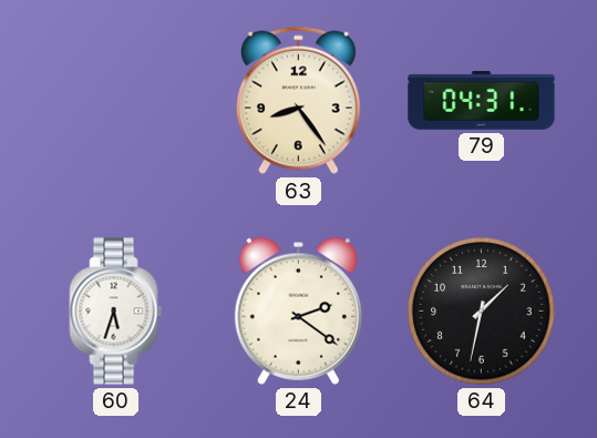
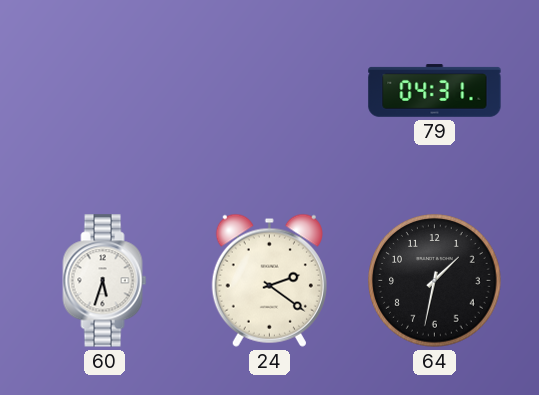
63: 8:24 -> none (298, 101)
